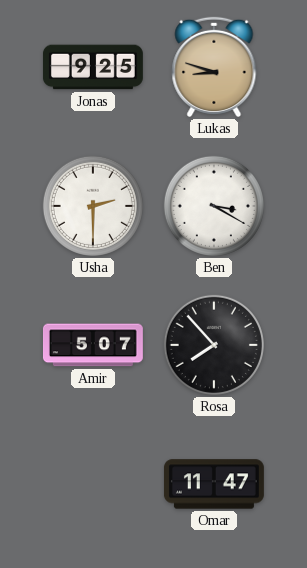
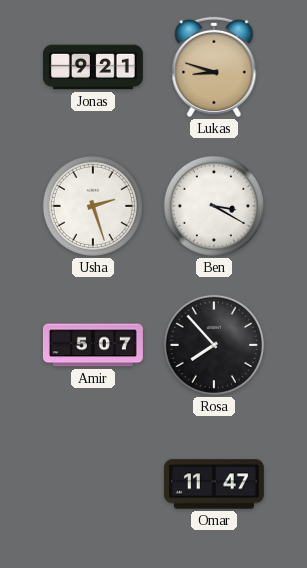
Jonas: 9:25 -> 9:21 (93, 67)
Usha: 2:30 -> 2:27 (93, 206)
